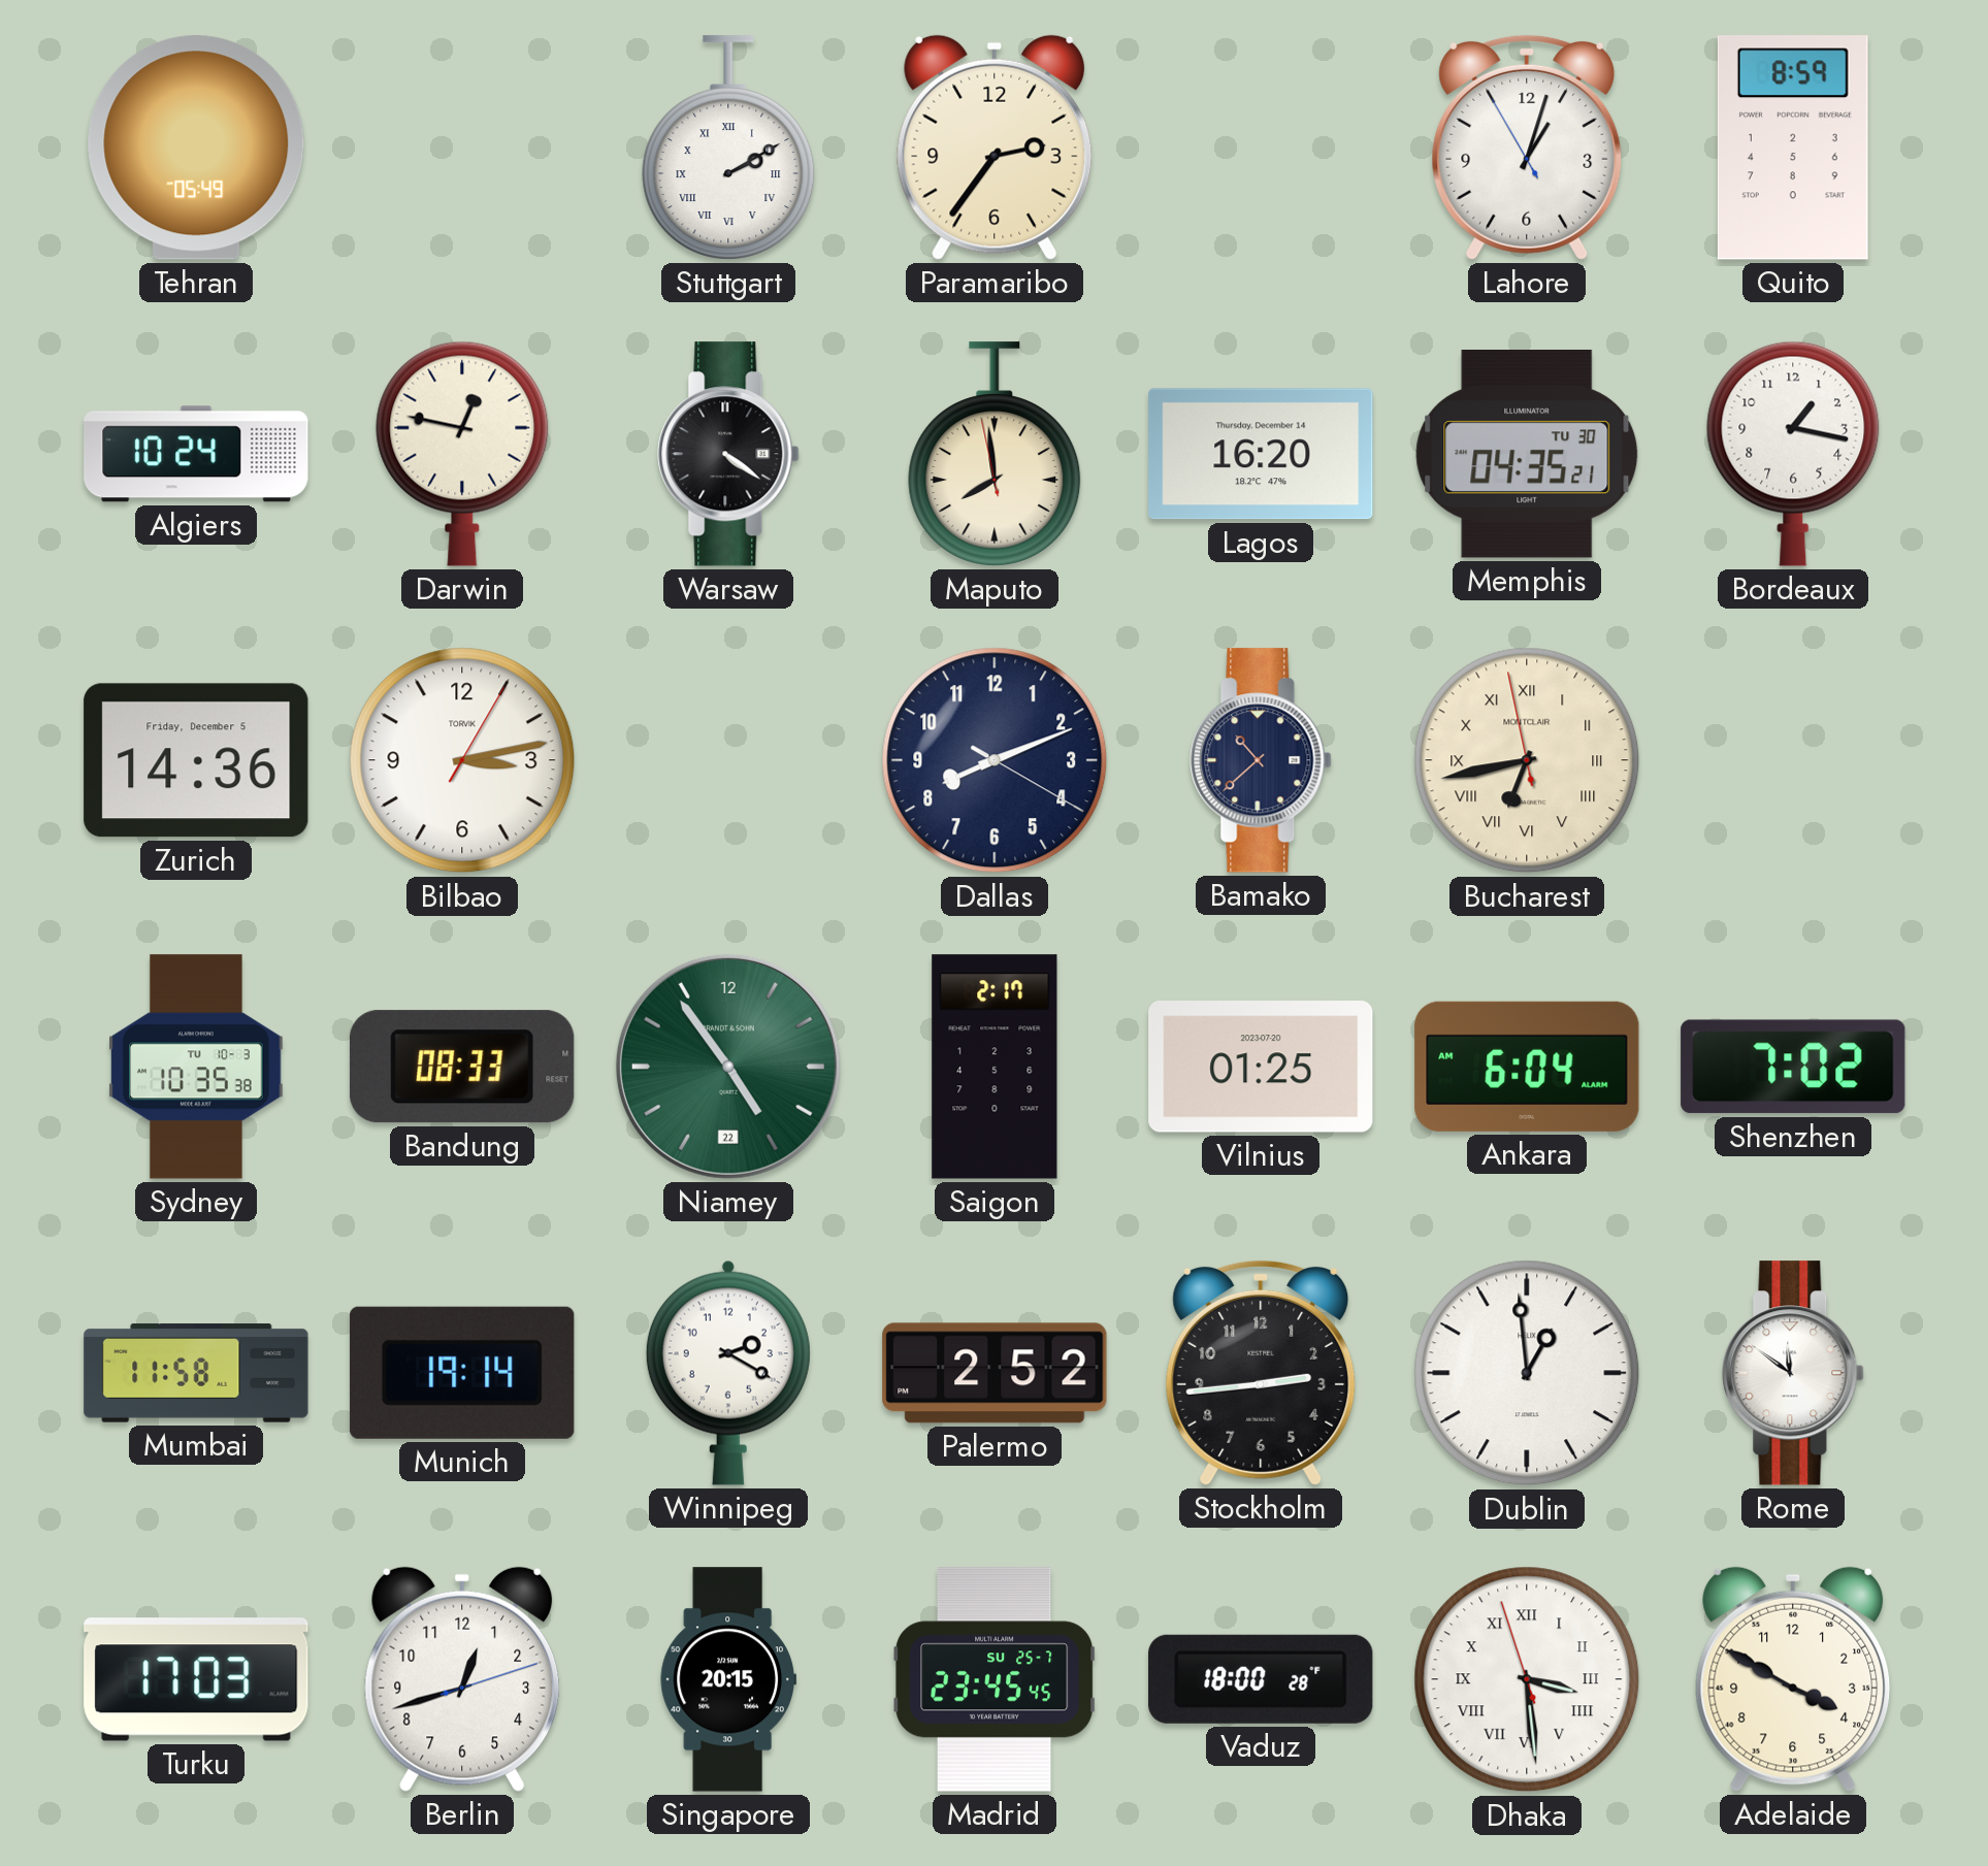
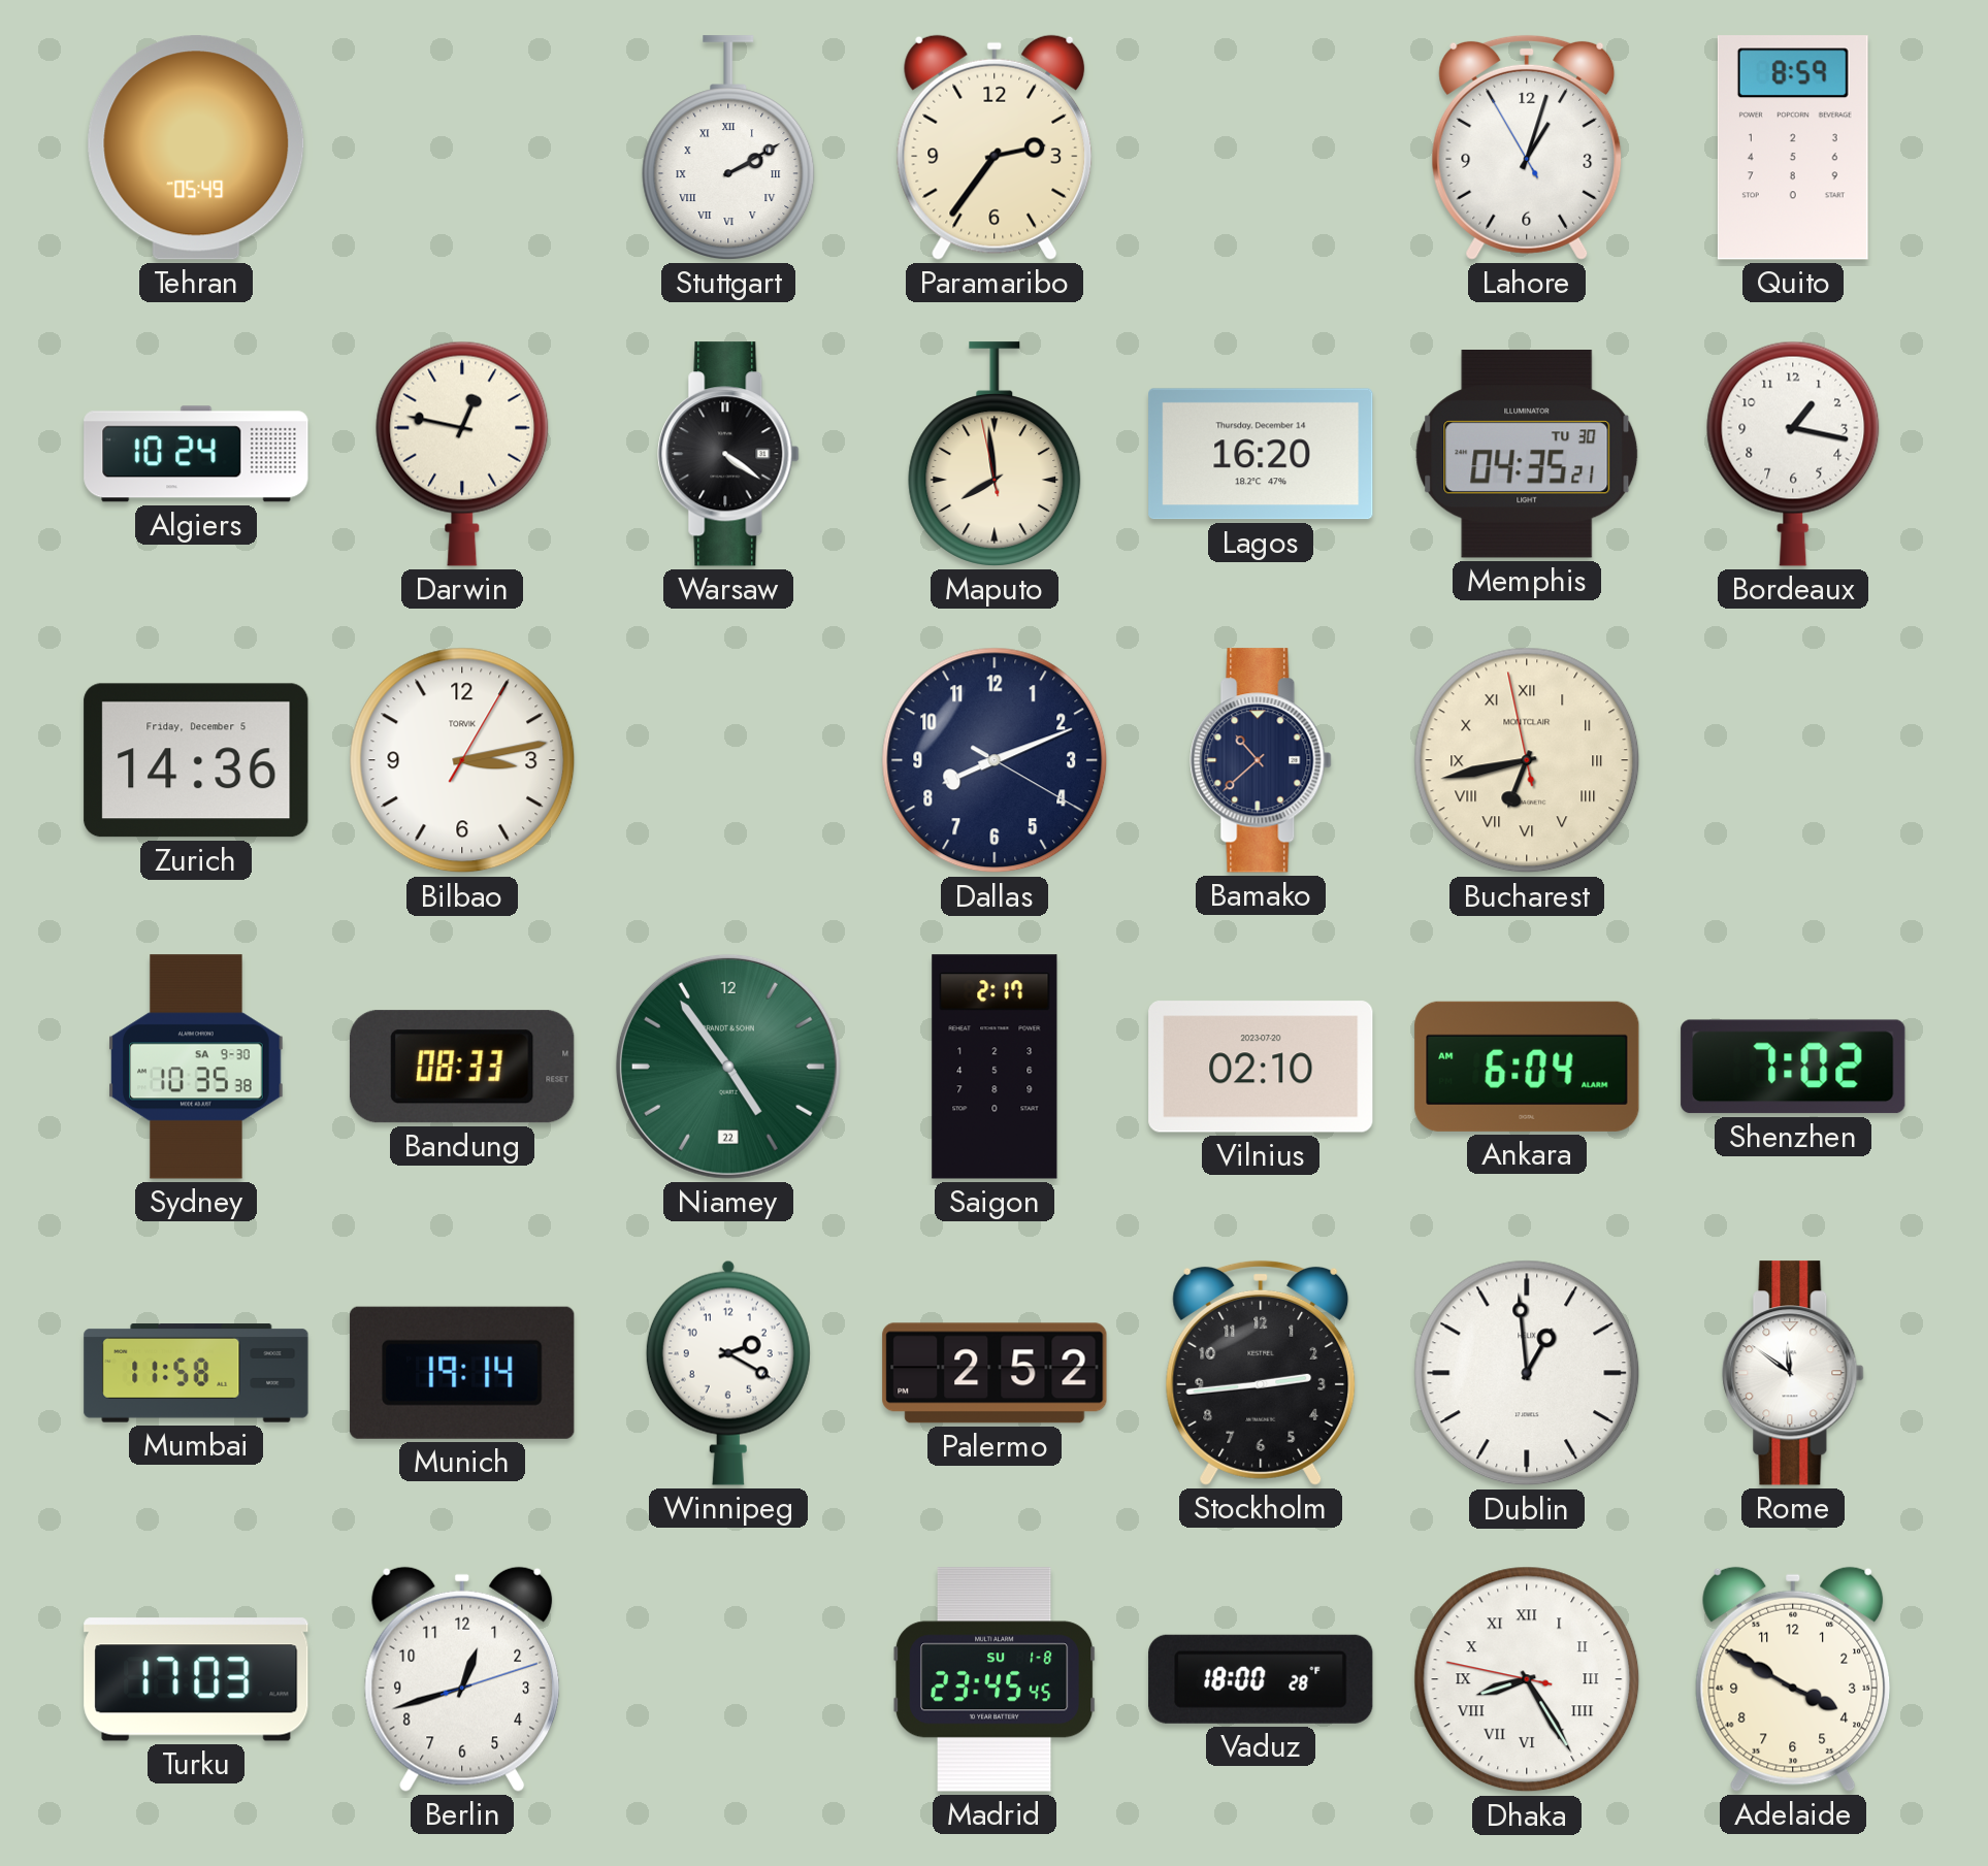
Sydney date: TU 10-3 -> SA 9-30 (196, 1067)
Vilnius: 01:25 -> 02:10 (1261, 1067)
Singapore: 20:15 -> none (728, 1679)
Madrid date: SU 25-7 -> SU 1-8 (995, 1679)
Dhaka: 3:28 -> 8:24 (1527, 1679)
